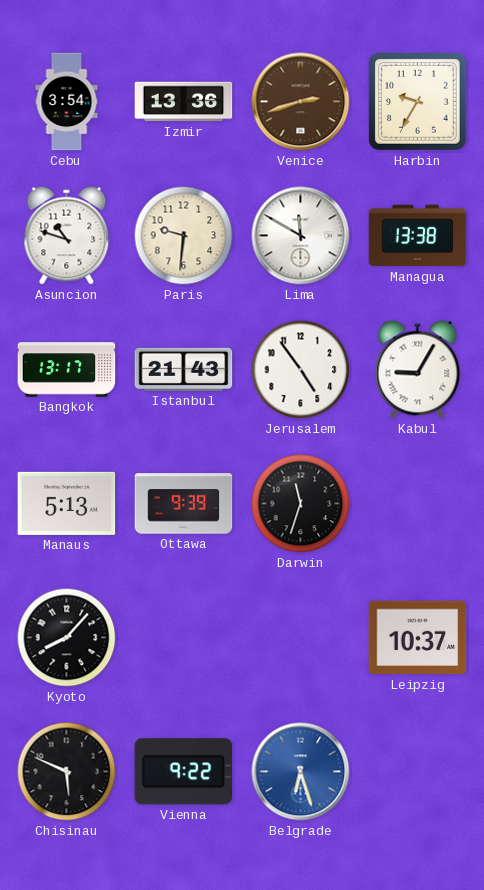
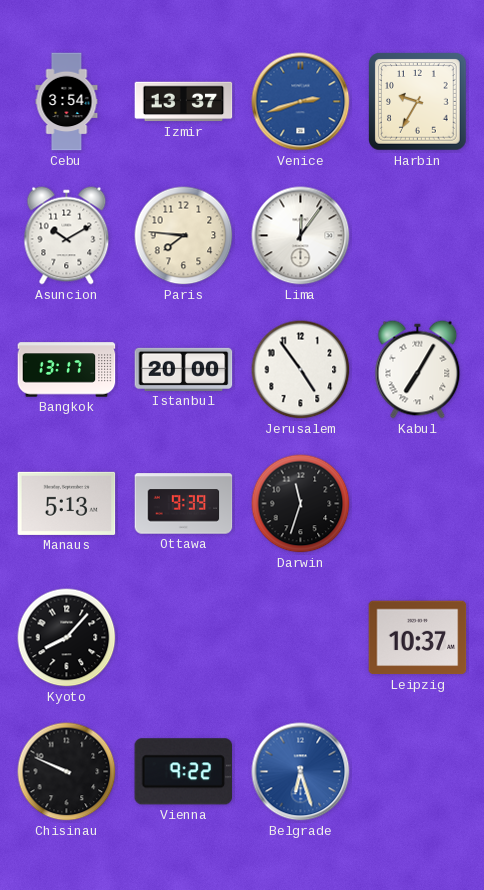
Izmir: 13:36 -> 13:37 (184, 102)
Venice dial: brown -> blue (301, 102)
Asuncion: 10:48 -> 10:10 (67, 236)
Paris: 9:31 -> 7:46 (184, 236)
Lima: 11:50 -> 12:06 (301, 236)
Managua: 13:38 -> none (418, 236)
Istanbul: 21:43 -> 20:00 (184, 369)
Kabul: 9:05 -> 7:05 (418, 370)
Chisinau: 5:49 -> 9:49 (67, 772)
